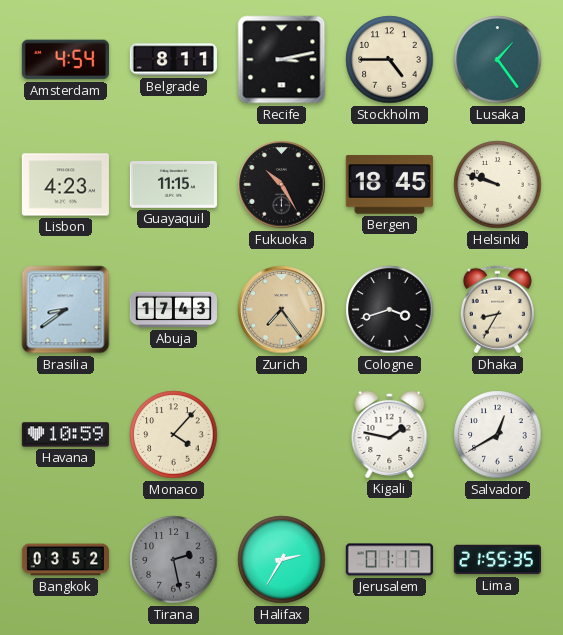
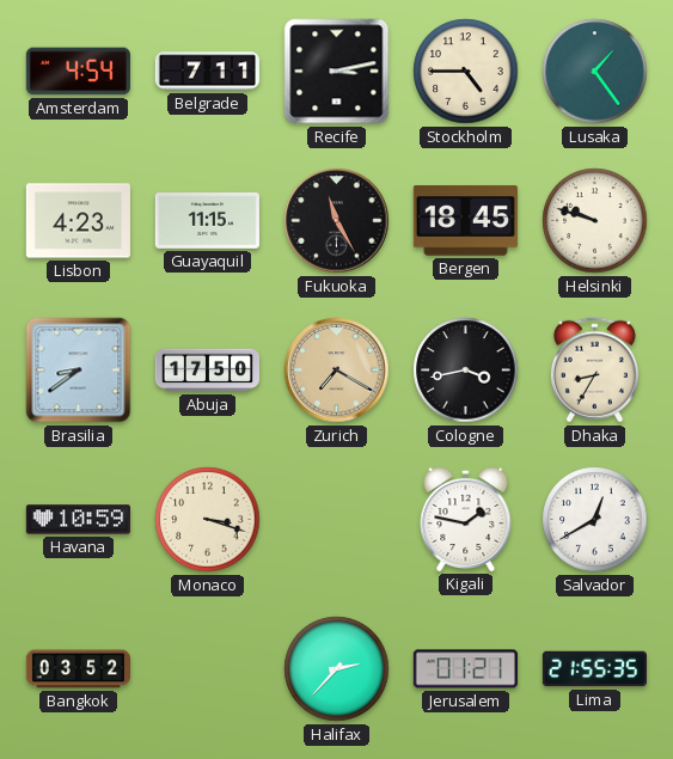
Belgrade: 8:11 -> 7:11 (207, 72)
Fukuoka: 10:25 -> 11:25 (337, 221)
Abuja: 17:43 -> 17:50 (207, 371)
Zurich: 7:24 -> 7:20 (337, 371)
Cologne: 3:42 -> 3:43 (466, 371)
Monaco: 4:07 -> 3:18 (208, 520)
Tirana: 2:28 -> none (174, 560)
Halifax: 2:35 -> 2:37 (337, 669)
Jerusalem: 01:17 -> 01:21 (465, 669)
